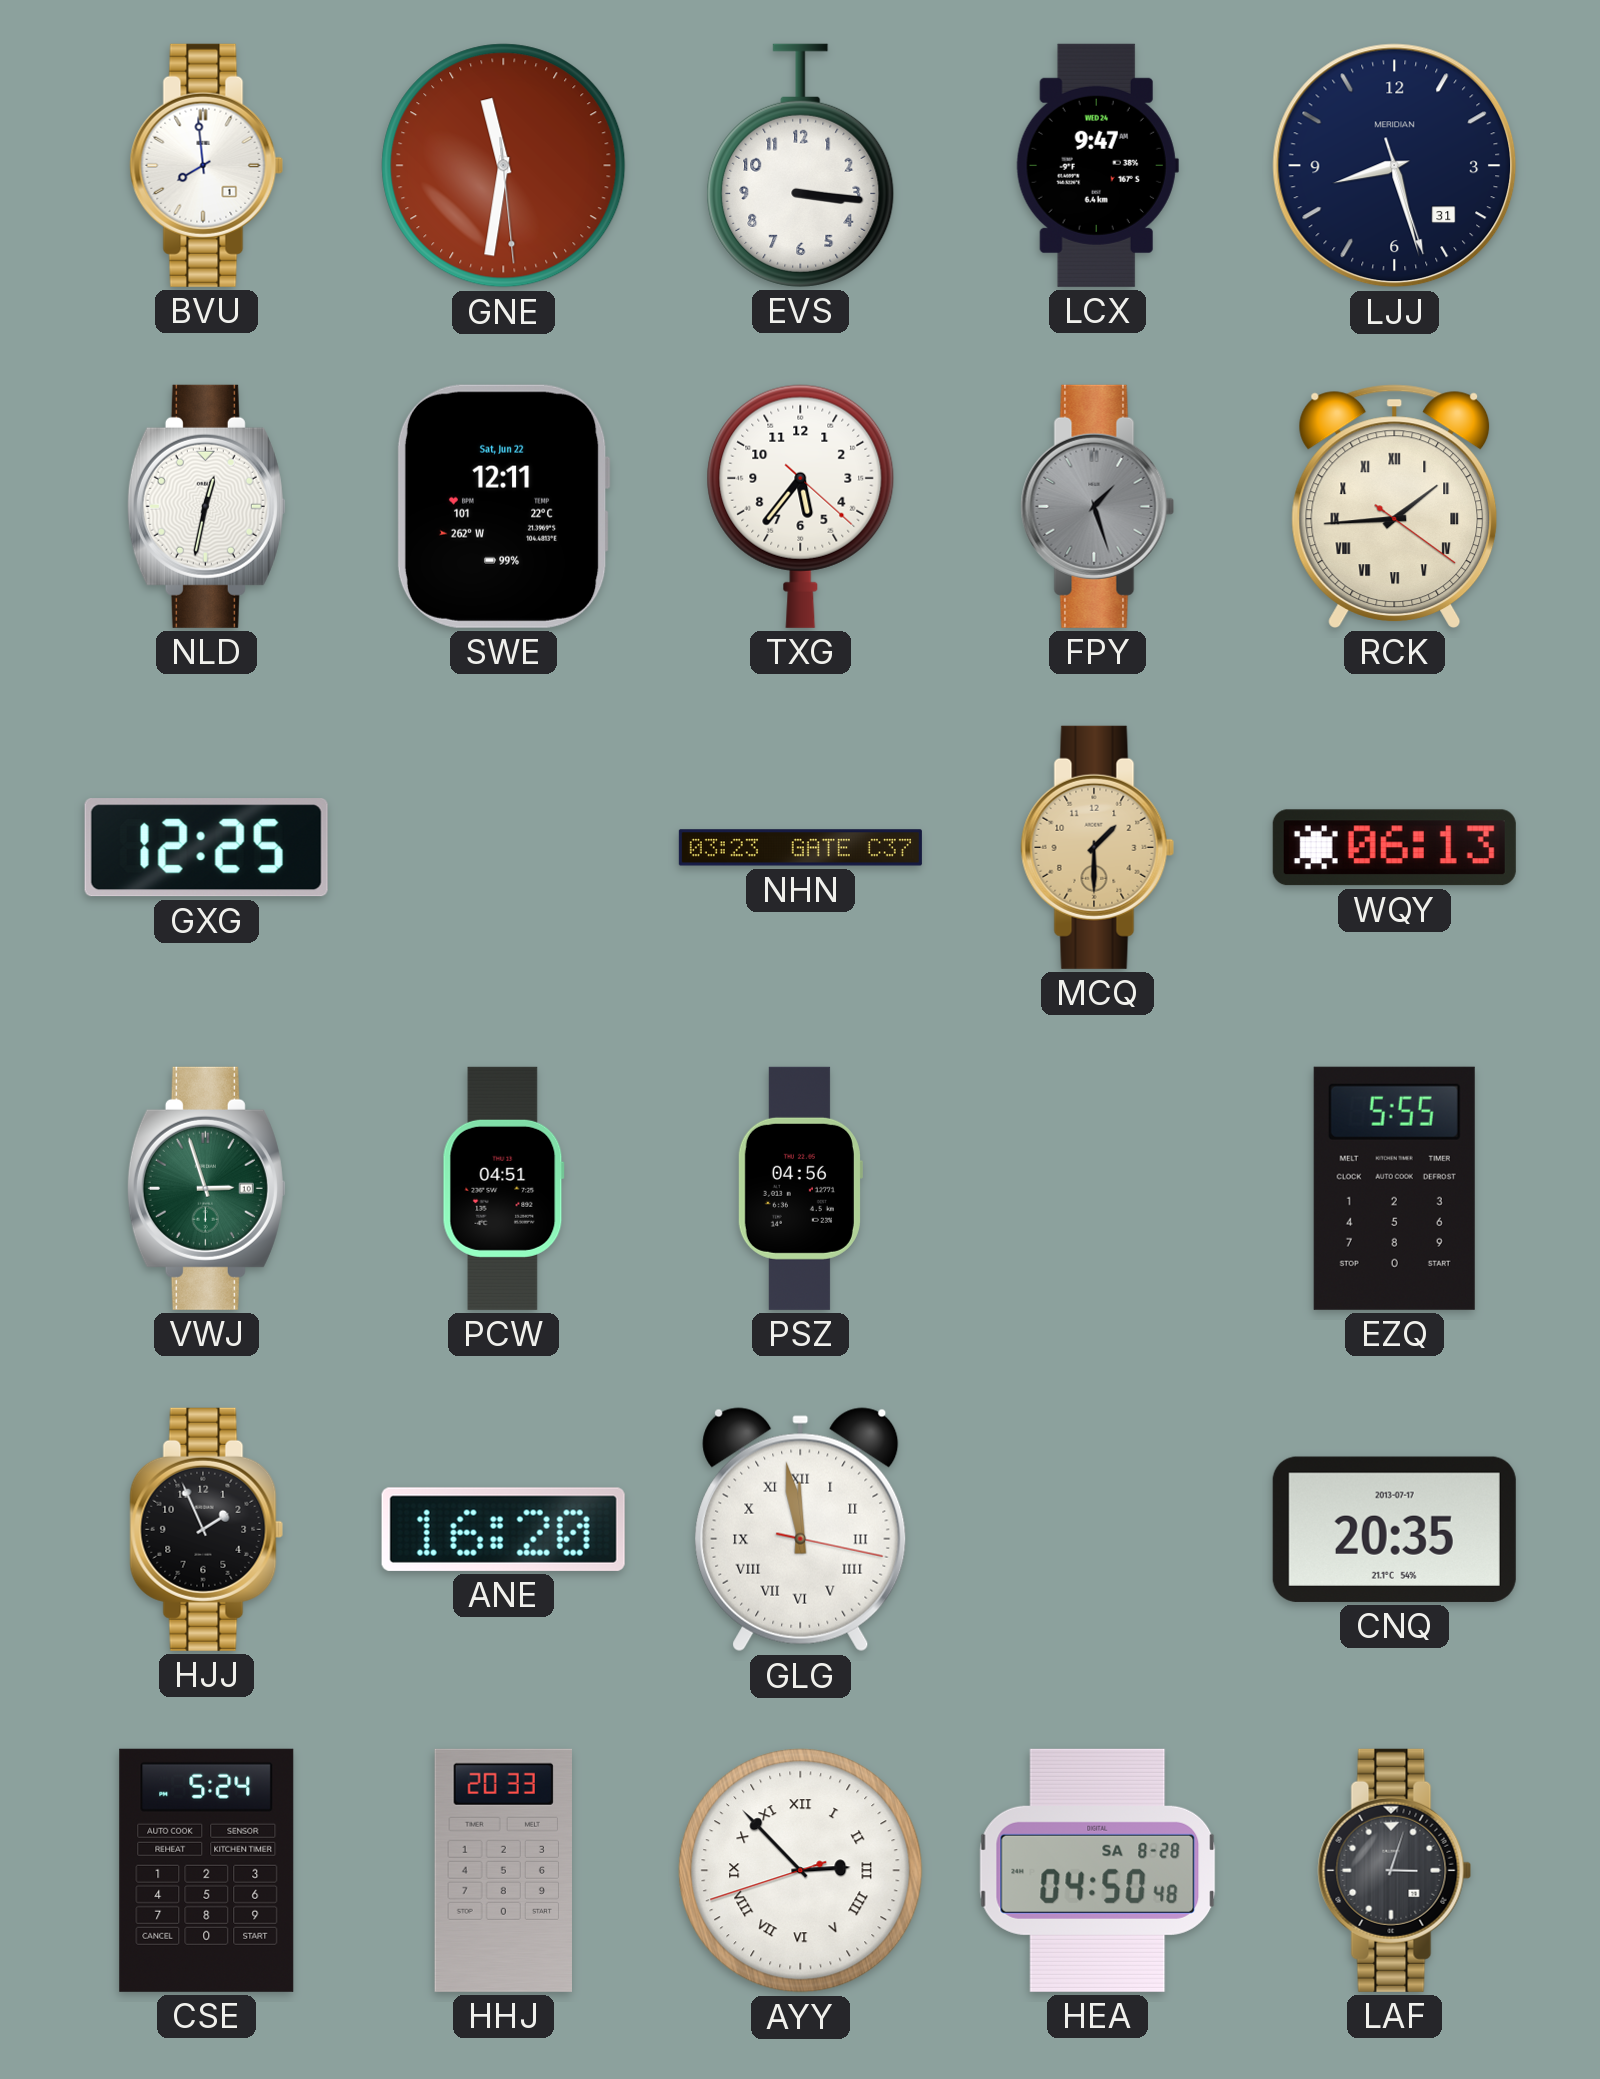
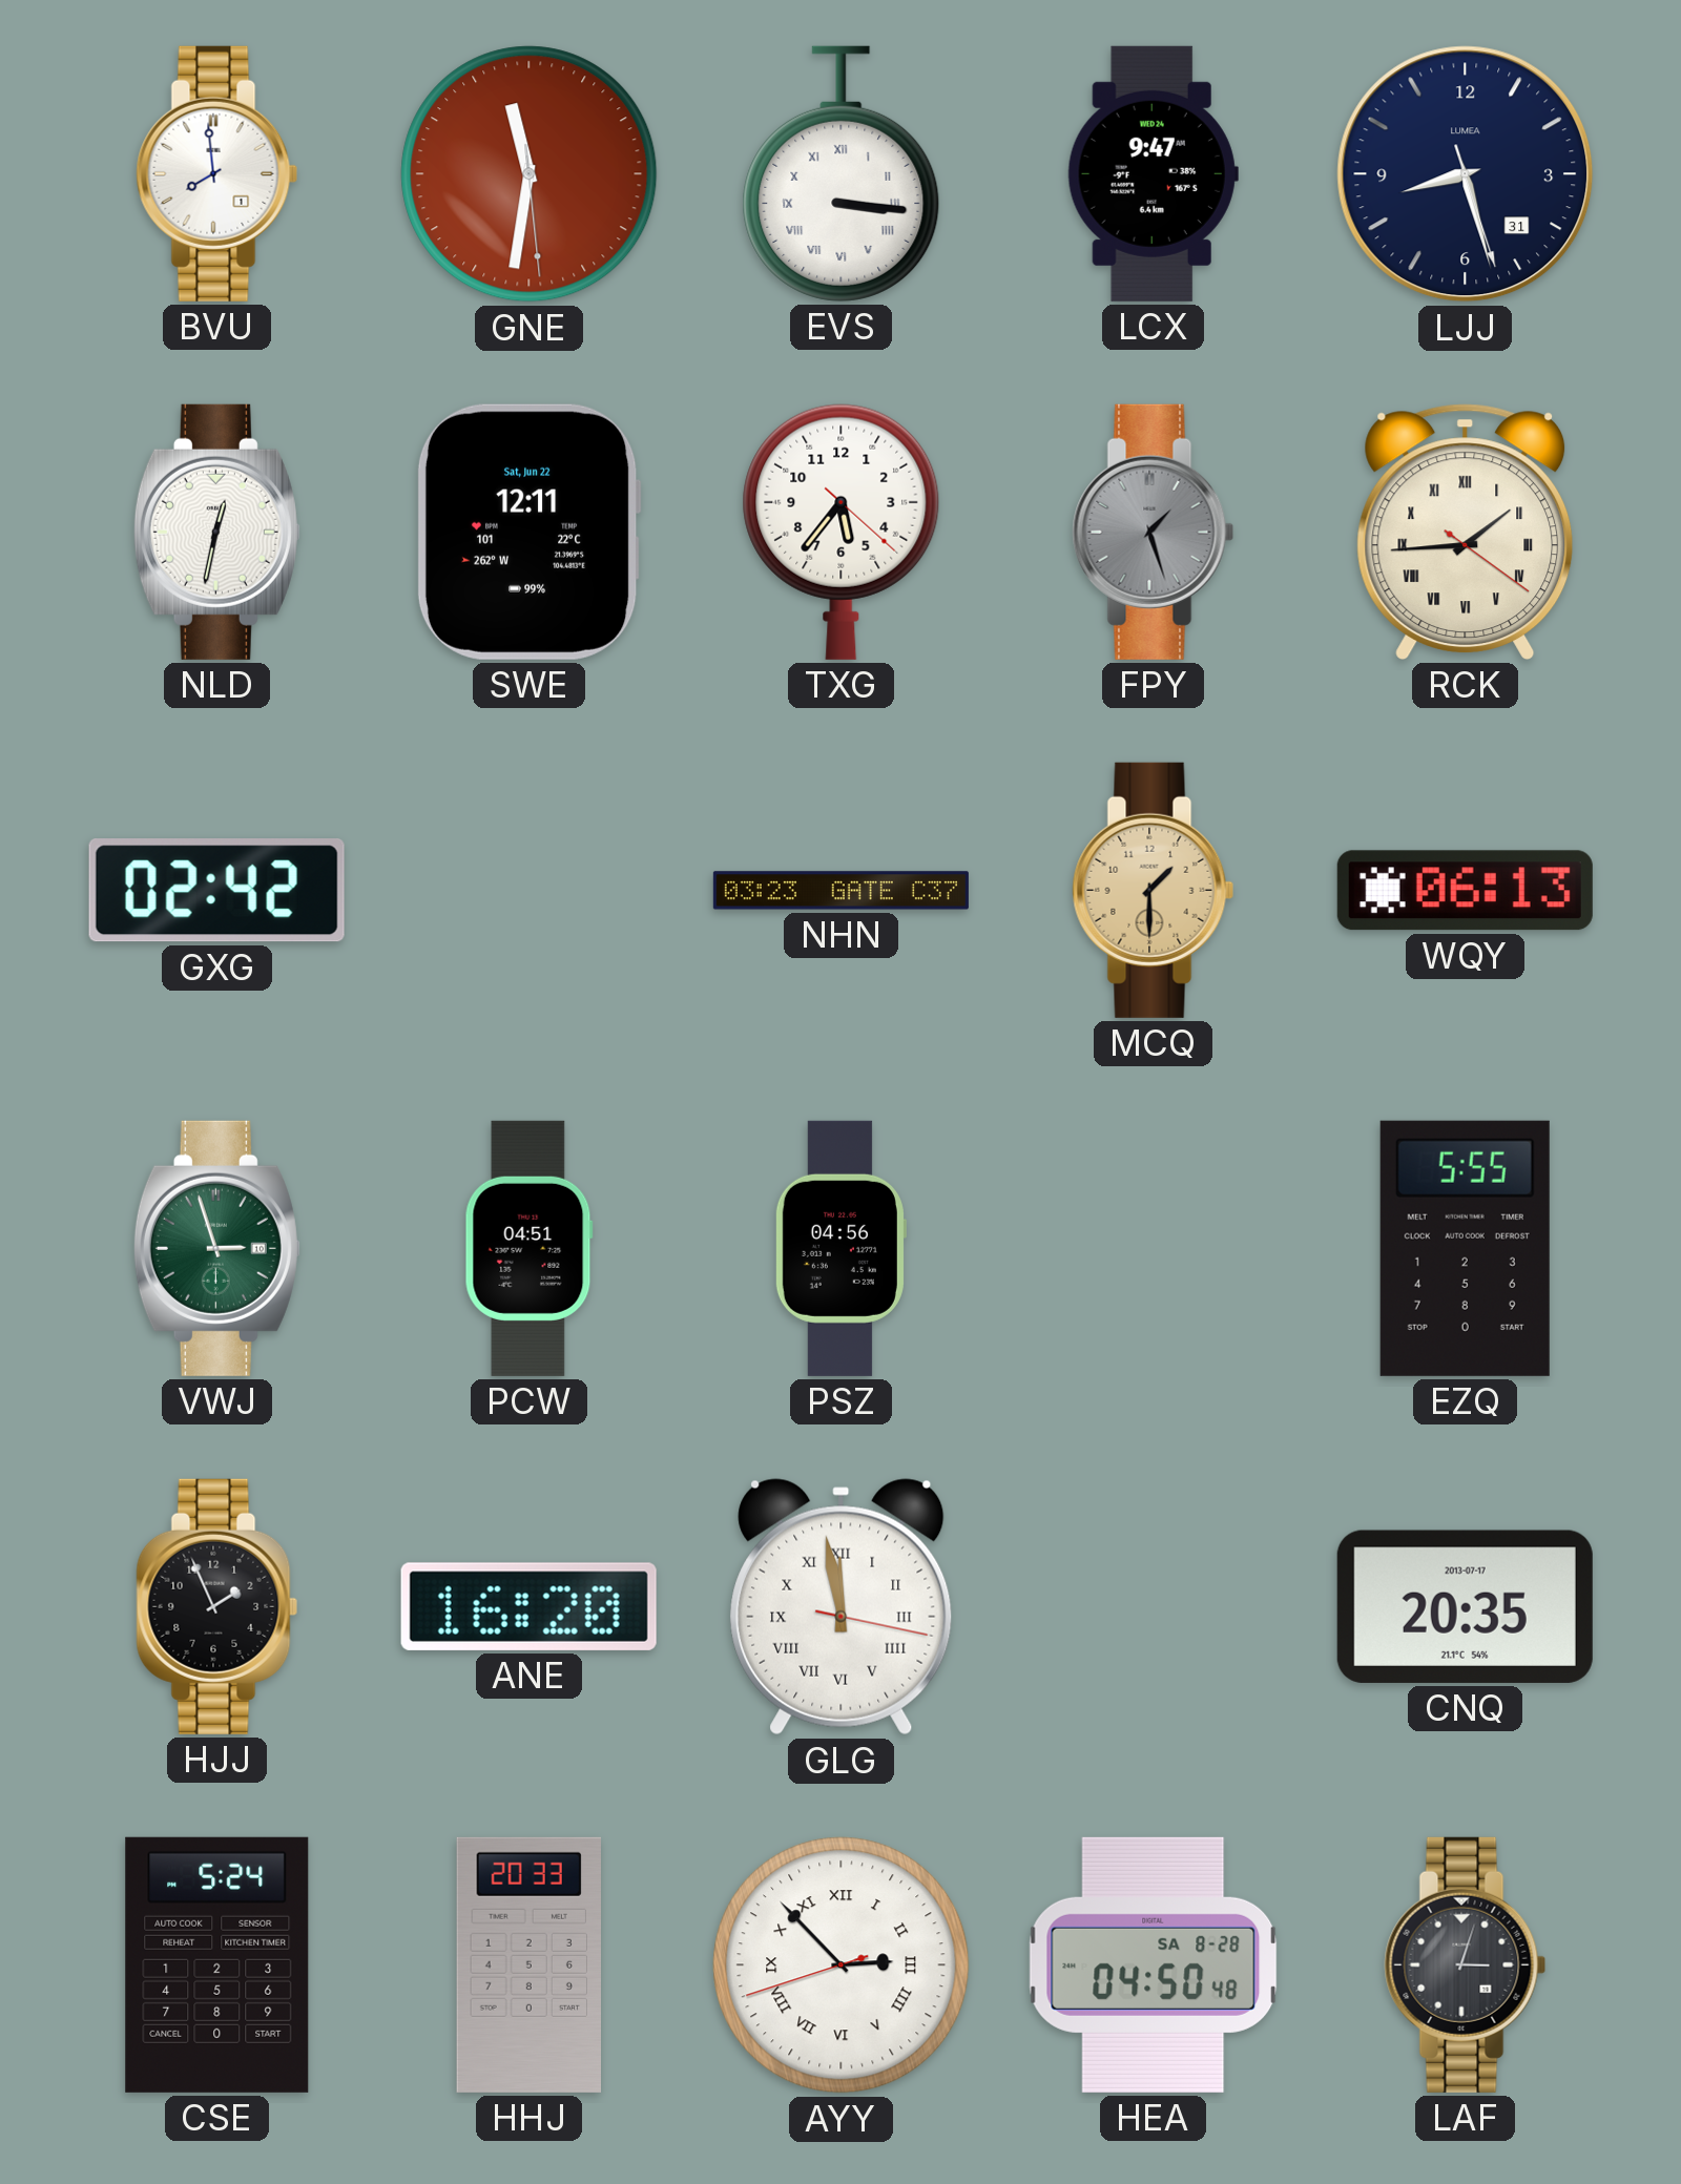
EVS numerals: Arabic -> Roman (842, 173)
LJJ brand: MERIDIAN -> LUMEA (1466, 174)
GXG: 12:25 -> 02:42 (216, 891)
